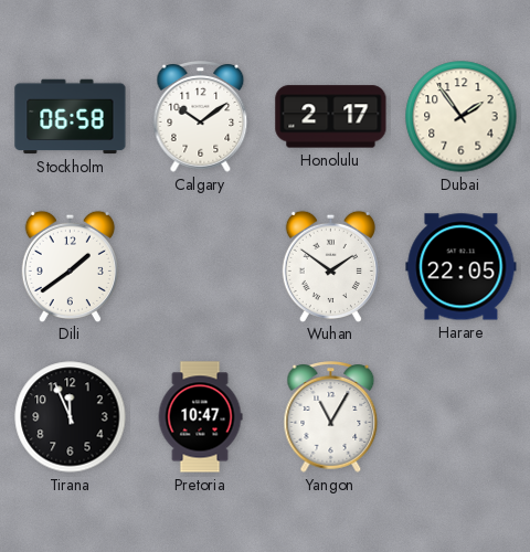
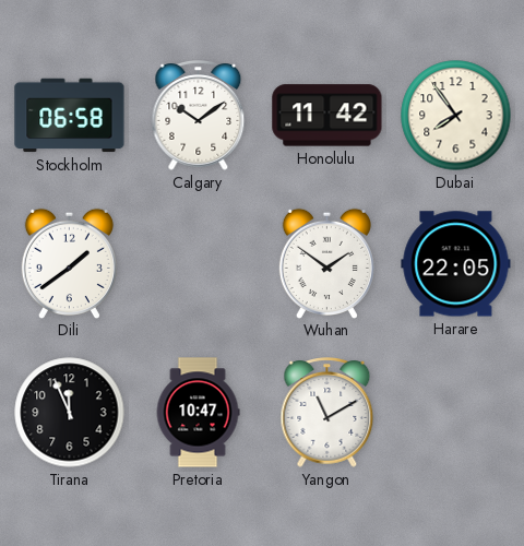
Honolulu: 2:17 -> 11:42 (327, 116)
Dubai: 1:54 -> 7:54 (456, 116)
Yangon: 11:05 -> 11:10 (327, 413)
